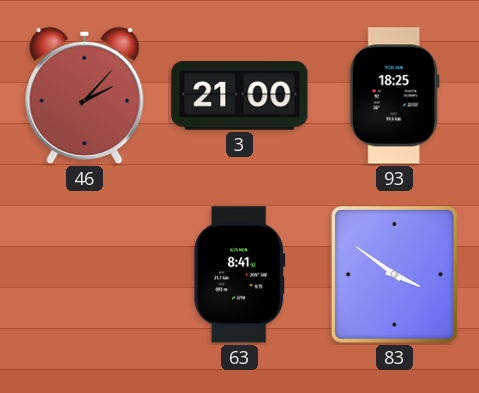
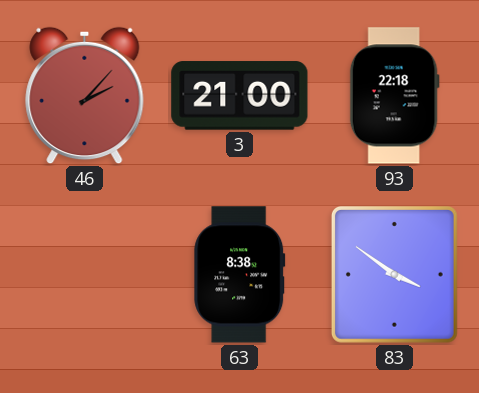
93: 18:25 -> 22:18 (394, 96)
63: 8:41 -> 8:38 (240, 275)
